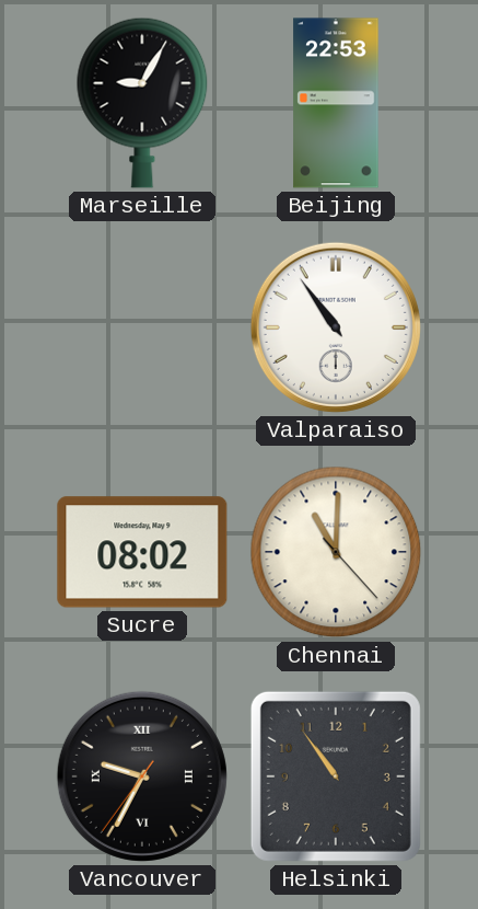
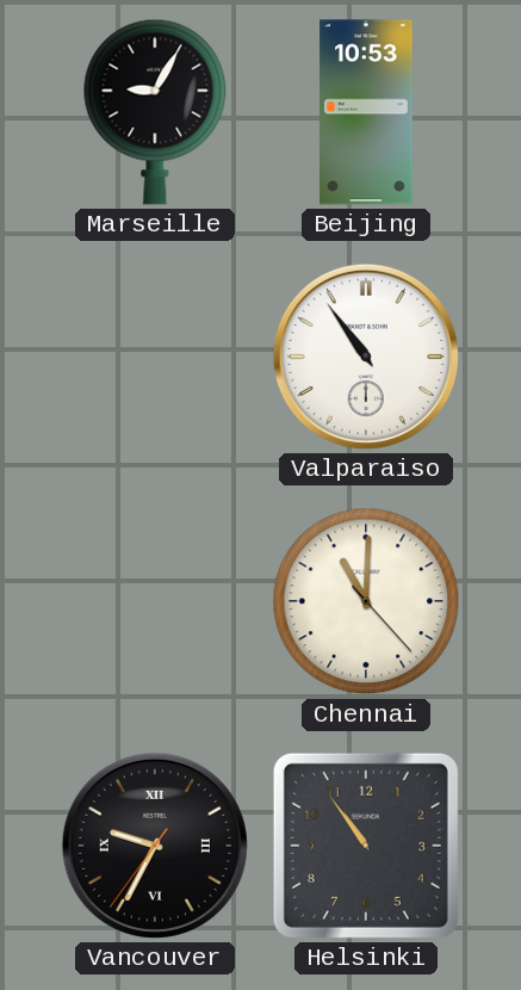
Beijing: 22:53 -> 10:53 (366, 112)
Sucre: 08:02 -> none (142, 552)
